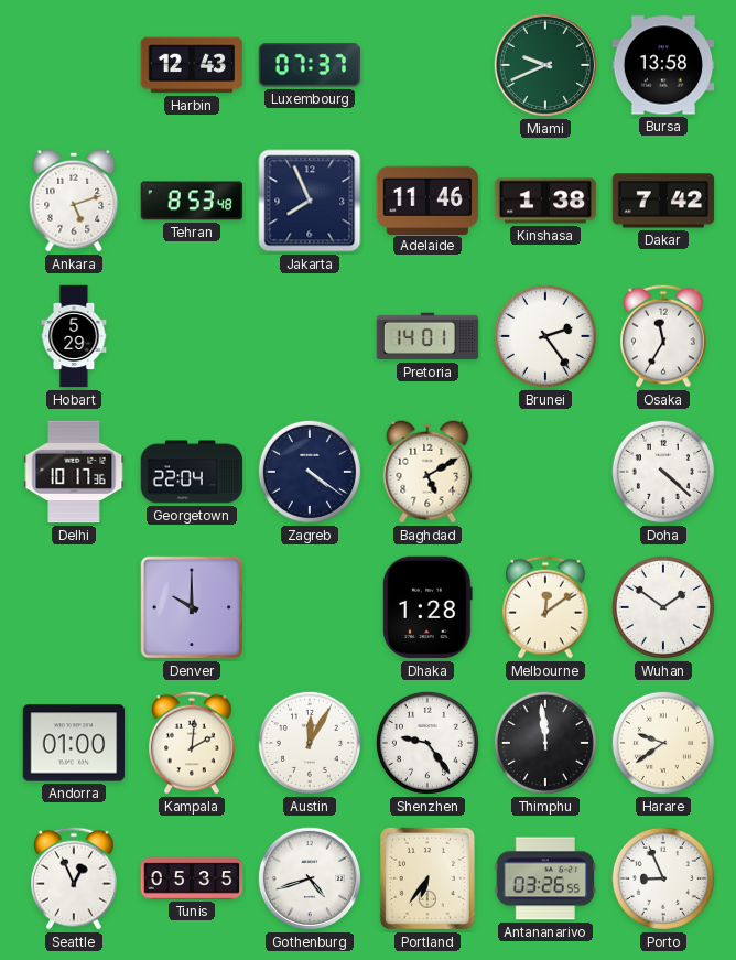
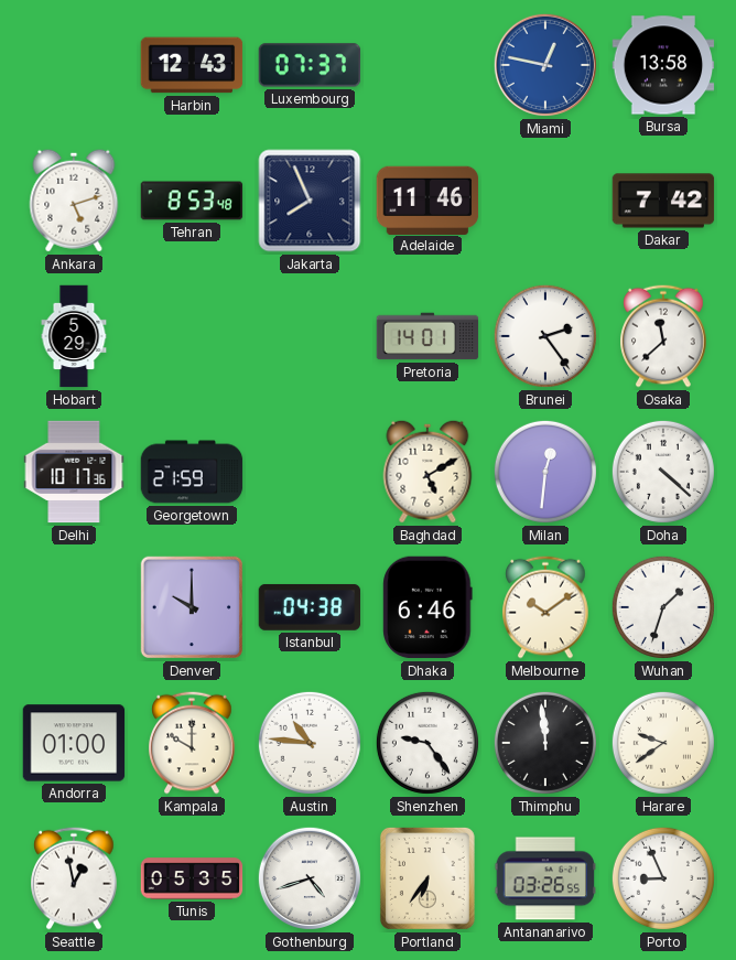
Miami: 9:41 -> 12:47 (545, 65)
Miami dial: green -> blue (545, 65)
Kinshasa: 1:38 -> none (545, 201)
Osaka: 11:35 -> 11:38 (663, 336)
Georgetown: 22:04 -> 21:59 (192, 472)
Zagreb: 4:21 -> none (310, 472)
Milan: none -> 12:31 (545, 472)
Istanbul: none -> 04:38 (310, 607)
Dhaka: 1:28 -> 6:46 (427, 607)
Melbourne: 12:09 -> 10:09 (545, 607)
Wuhan: 1:51 -> 1:33 (663, 607)
Kampala: 2:01 -> 10:00 (192, 743)
Austin: 12:05 -> 10:46 (310, 743)
Seattle: 12:56 -> 12:58 (74, 878)
